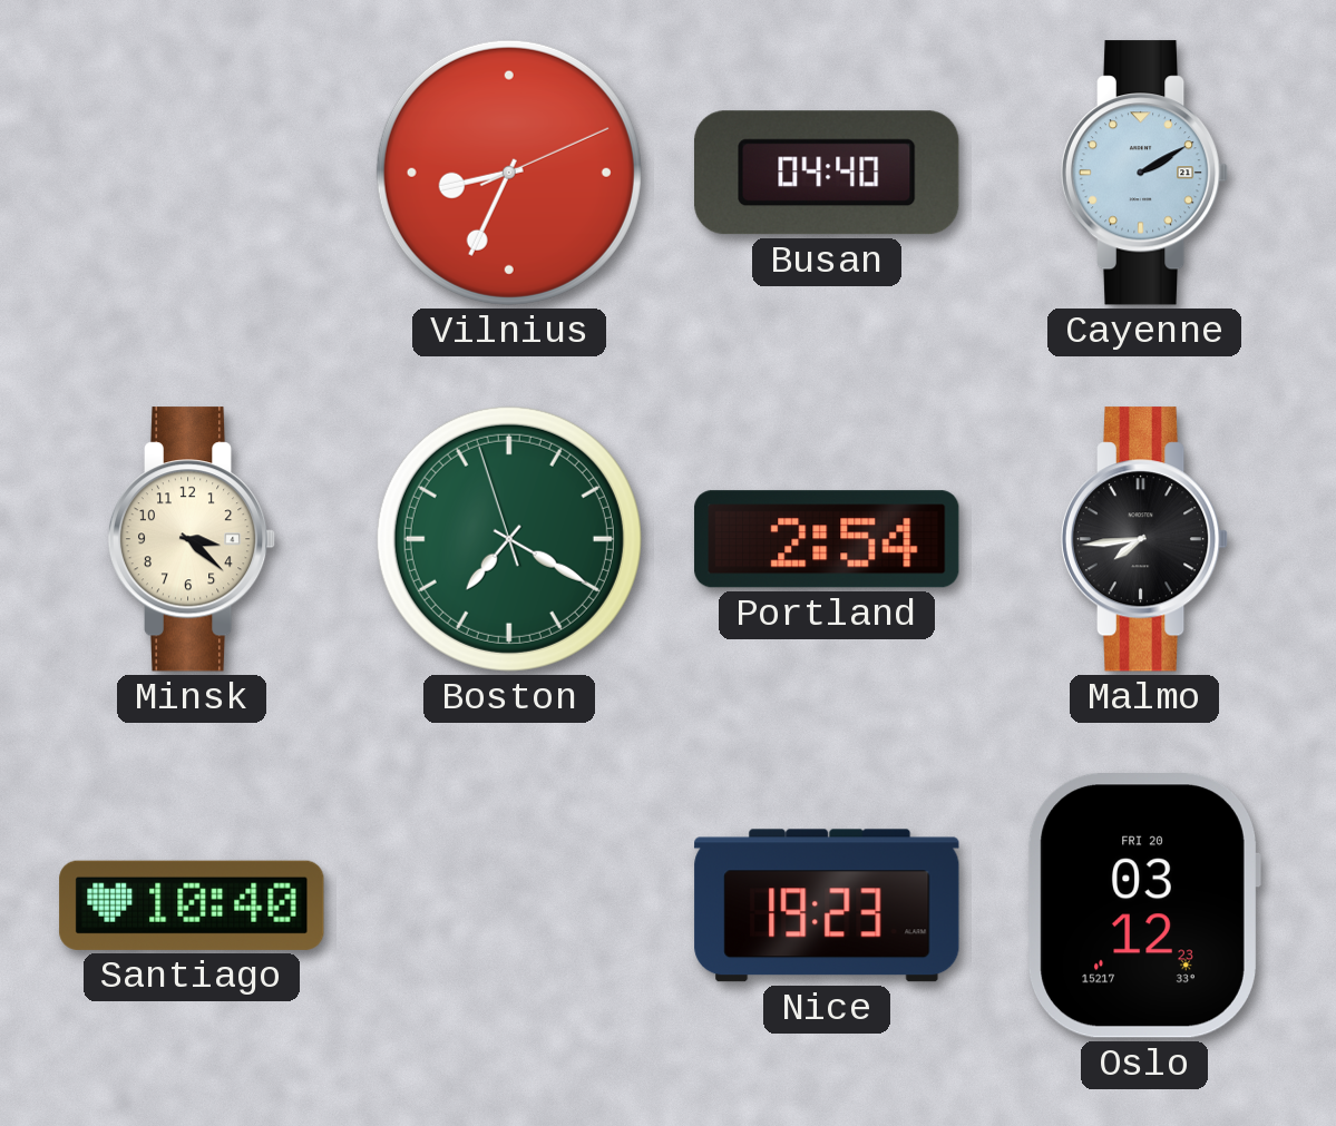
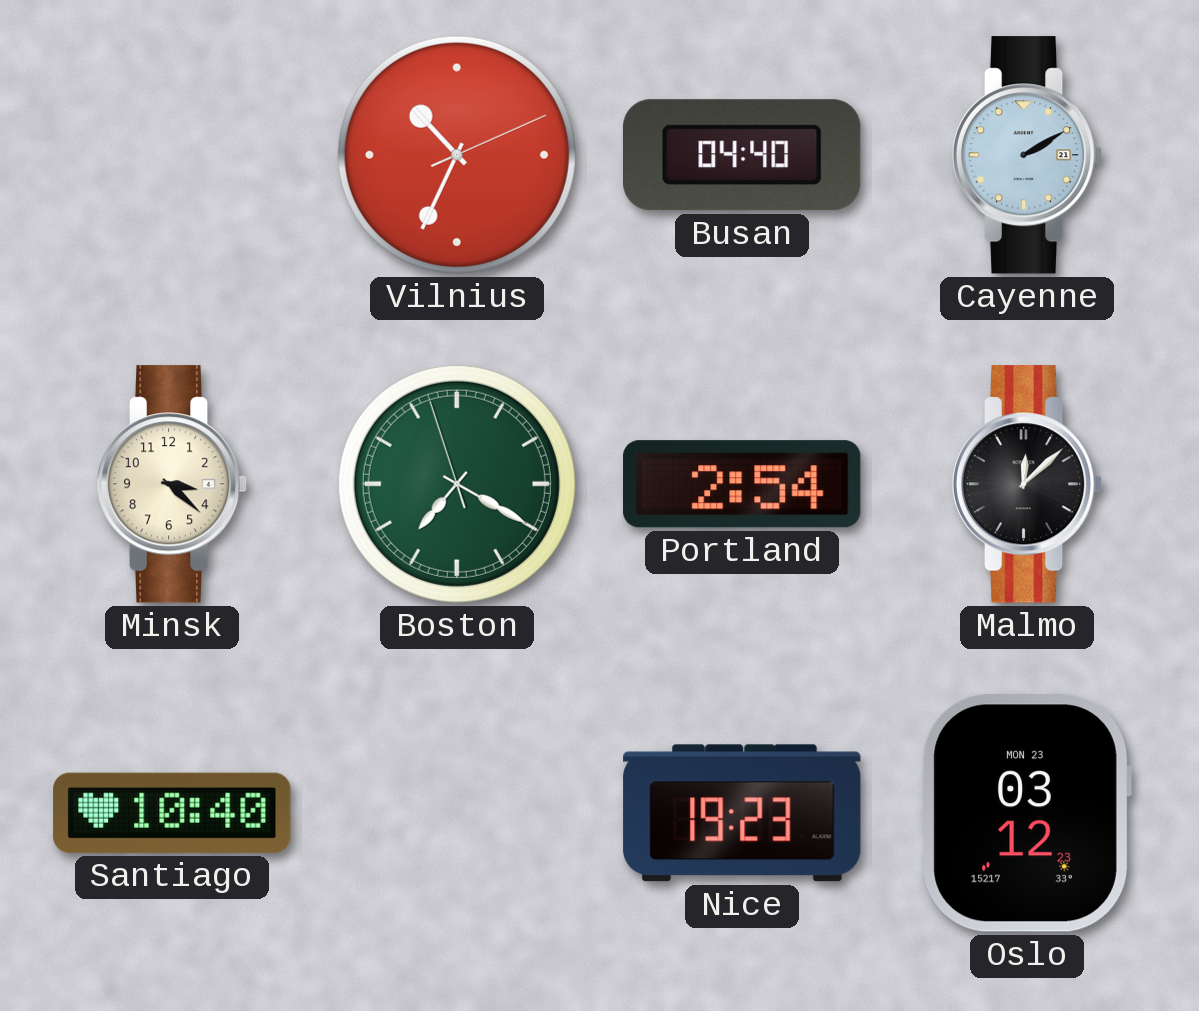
Vilnius: 8:34 -> 10:34 (457, 155)
Malmo: 7:44 -> 12:08 (1027, 484)
Oslo date: FRI 20 -> MON 23 (1027, 814)
